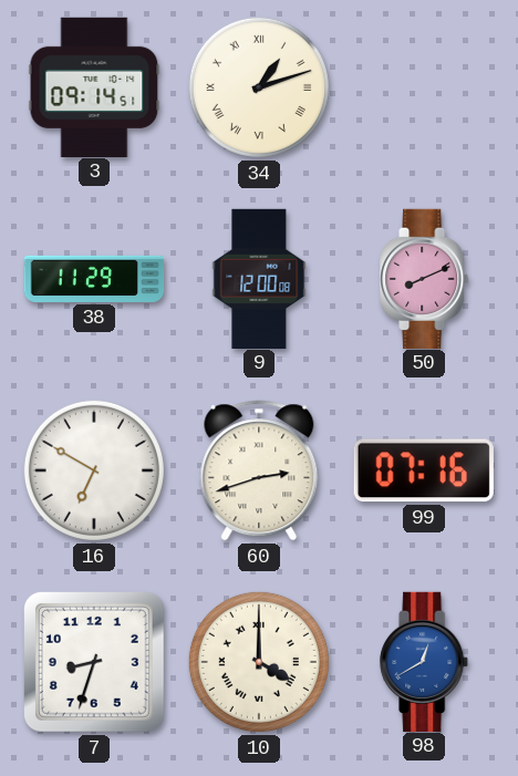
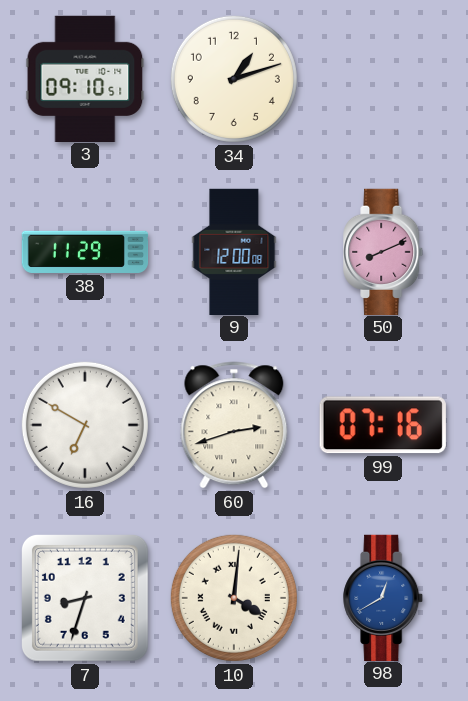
3: 09:14 -> 09:10 (85, 78)
34 numerals: Roman -> Arabic (234, 79)
10: 4:00 -> 4:01 (234, 598)
